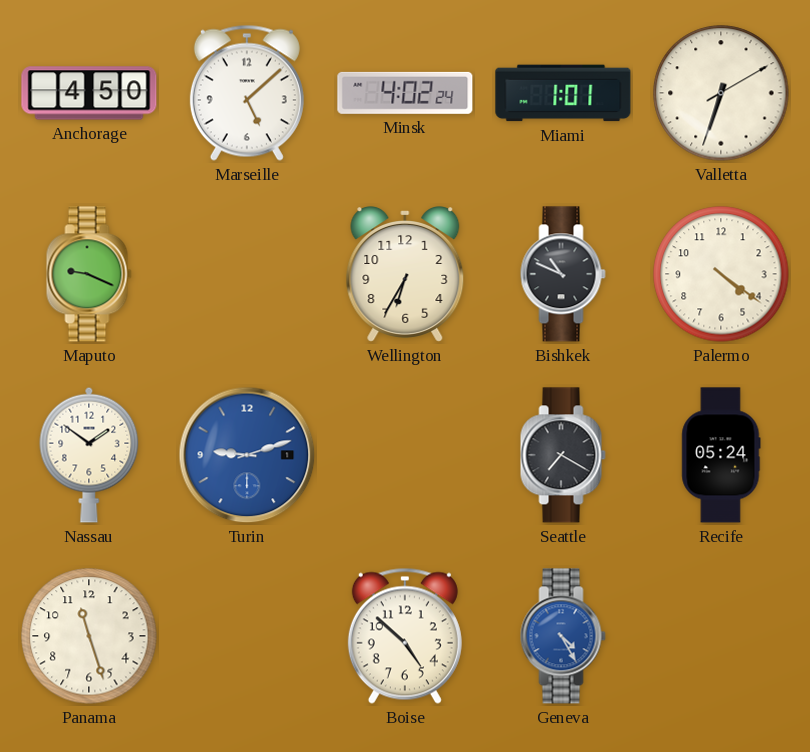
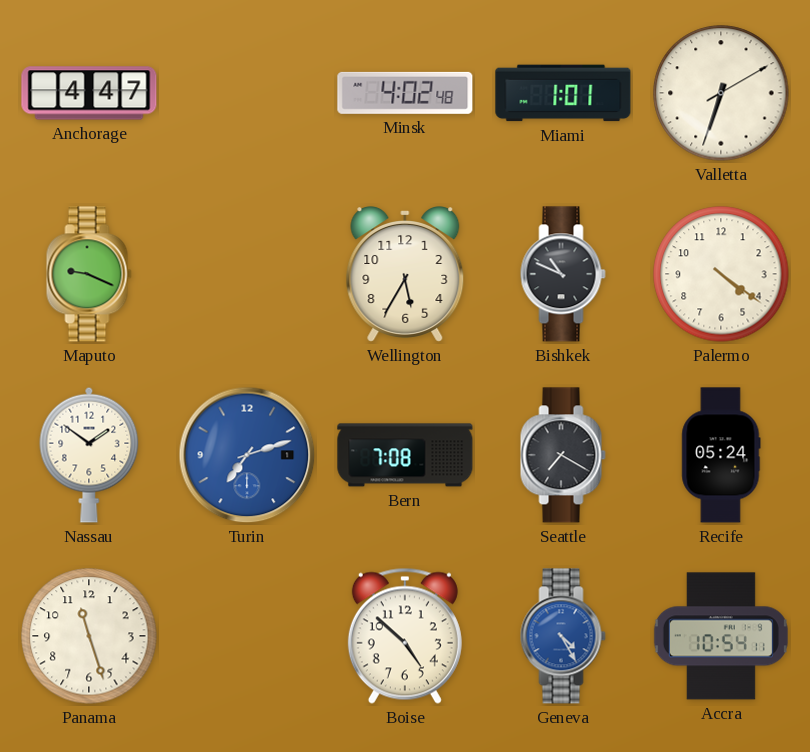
Anchorage: 4:50 -> 4:47 (89, 93)
Marseille: 5:08 -> none (247, 93)
Minsk: 4:02:24 -> 4:02:48 (405, 93)
Wellington: 6:35 -> 5:35 (405, 274)
Turin: 9:12 -> 7:12 (247, 455)
Bern: none -> 7:08 (405, 455)
Accra: none -> 10:54 (721, 636)
